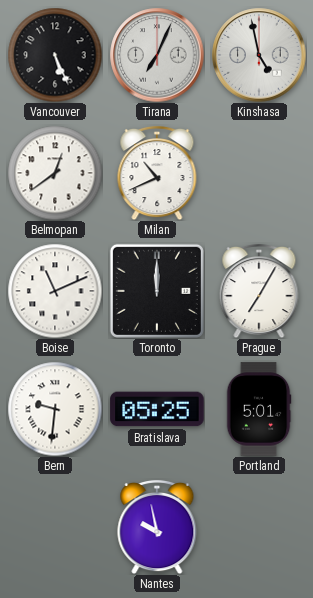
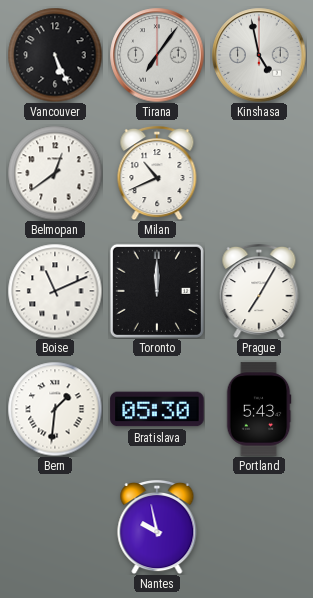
Tirana: 7:04 -> 7:06 (157, 55)
Bern: 9:31 -> 1:31 (55, 409)
Bratislava: 05:25 -> 05:30 (157, 409)
Portland: 5:01 -> 5:43 (259, 409)
